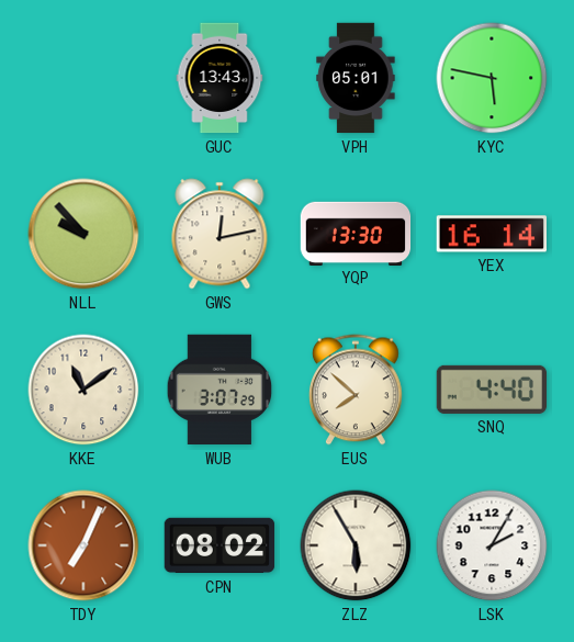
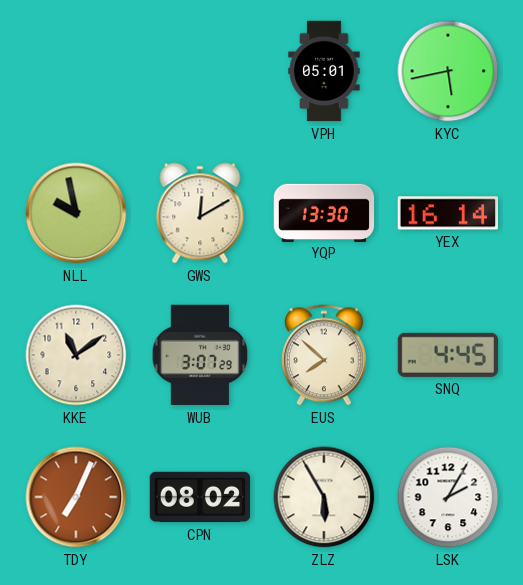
GUC: 13:43 -> none (220, 78)
KYC: 5:47 -> 5:43 (448, 71)
NLL: 9:53 -> 9:58 (76, 213)
GWS: 12:13 -> 12:10 (200, 213)
SNQ: 4:40 -> 4:45 (448, 355)
